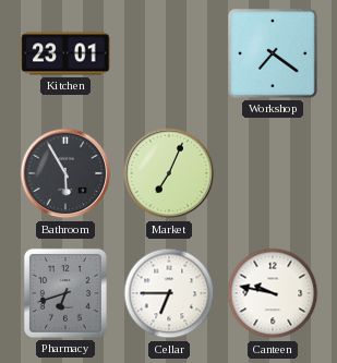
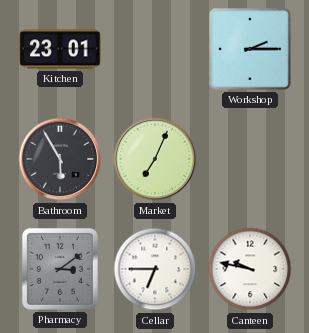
Workshop: 7:21 -> 2:15 (250, 49)
Pharmacy: 6:42 -> 3:09 (60, 269)
